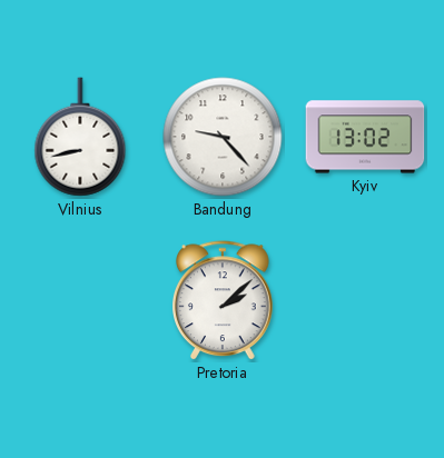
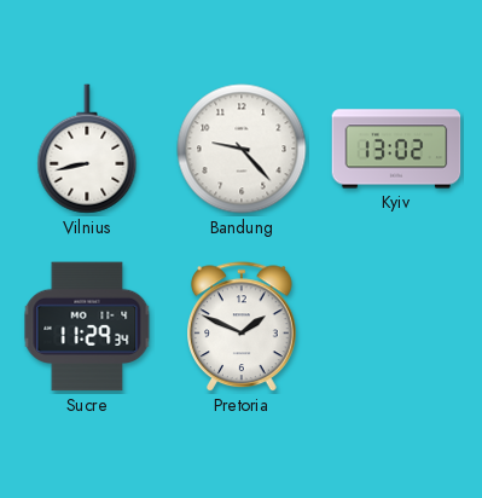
Sucre: none -> 11:29 (87, 326)
Pretoria: 2:08 -> 1:49 (243, 328)
